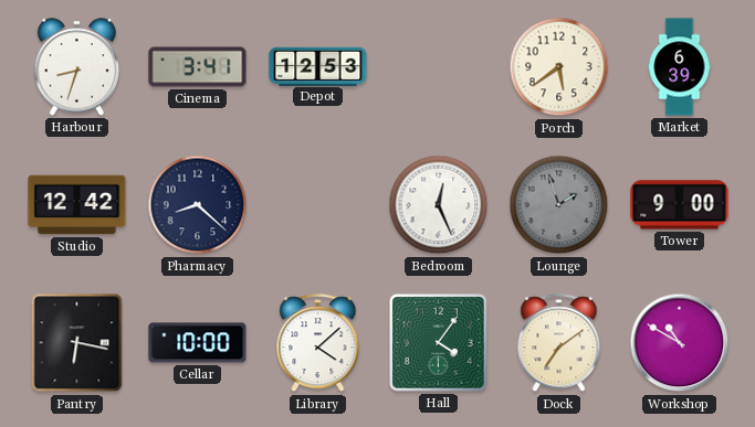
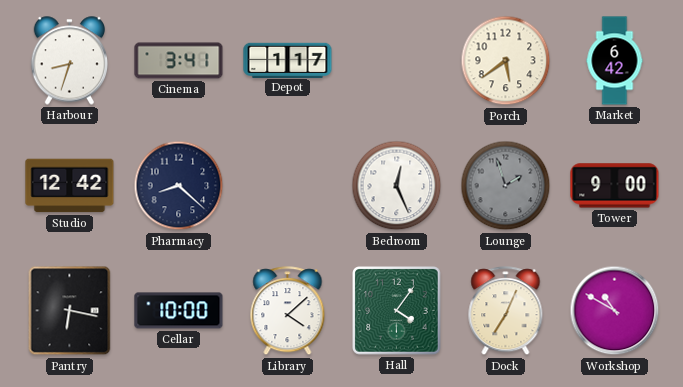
Depot: 12:53 -> 1:17 (288, 60)
Market: 6:39 -> 6:42 (615, 61)
Dock: 7:09 -> 7:04 (506, 311)
